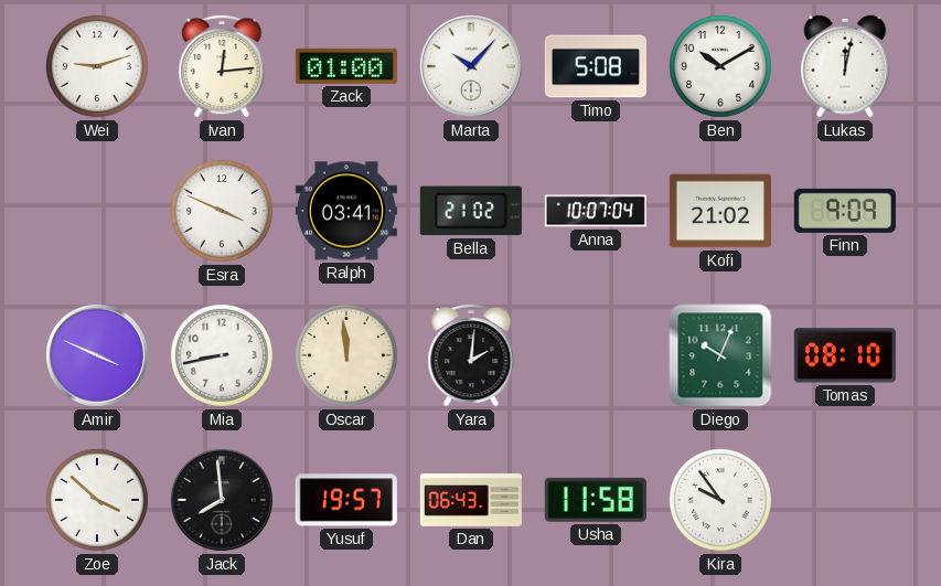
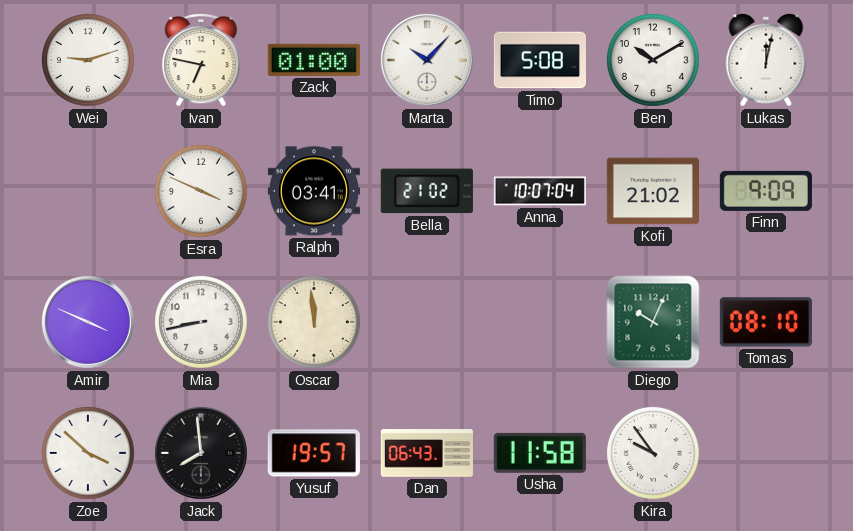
Ivan: 12:14 -> 6:47 (201, 60)
Yara: 2:01 -> none (471, 355)
